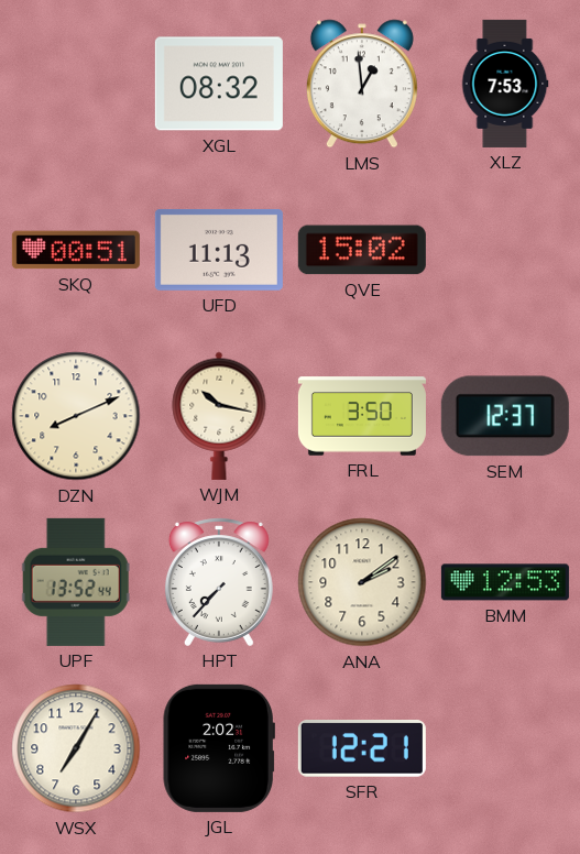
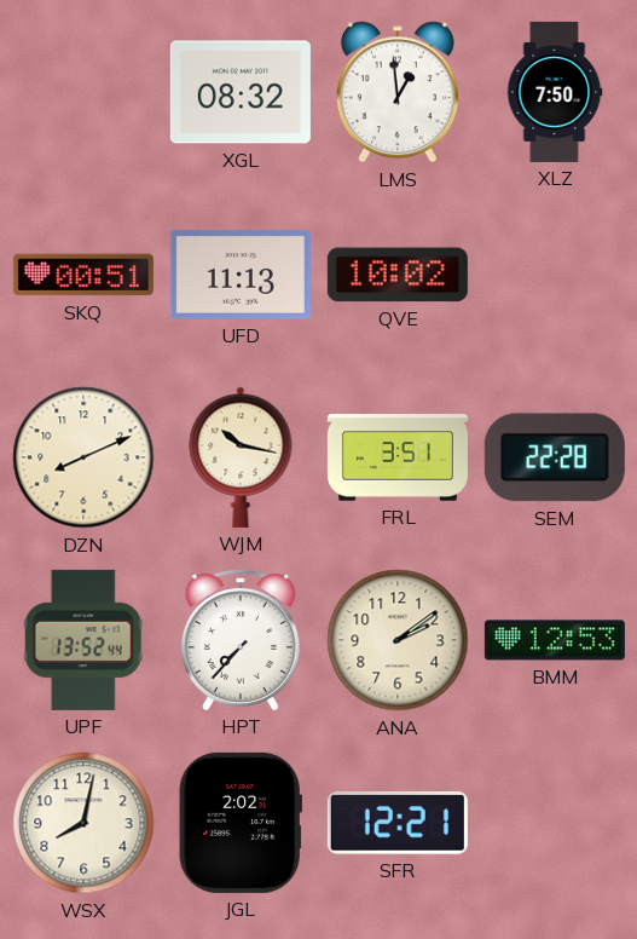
XLZ: 7:53 -> 7:50 (555, 92)
QVE: 15:02 -> 10:02 (398, 275)
FRL: 3:50 -> 3:51 (398, 457)
SEM: 12:37 -> 22:28 (555, 457)
WSX: 7:05 -> 8:02 (83, 823)
